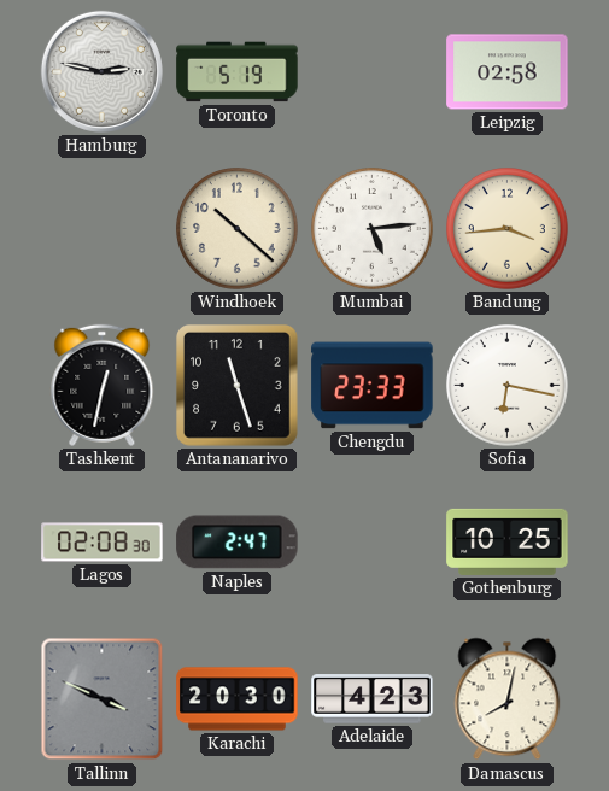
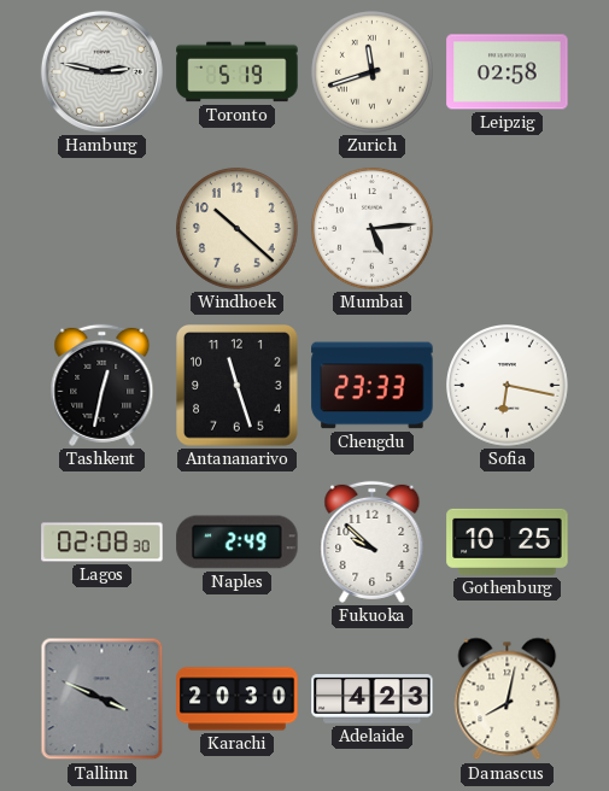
Zurich: none -> 11:42 (373, 72)
Bandung: 3:44 -> none (508, 229)
Naples: 2:47 -> 2:49 (238, 543)
Fukuoka: none -> 9:52 (373, 541)
